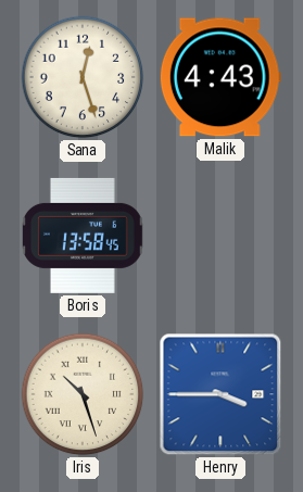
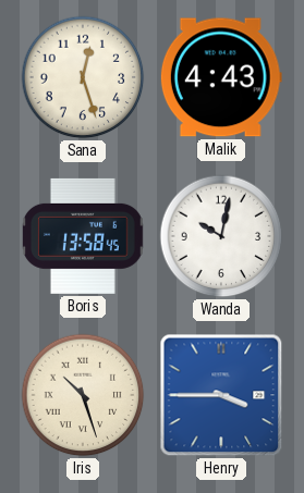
Wanda: none -> 10:02 (221, 236)
